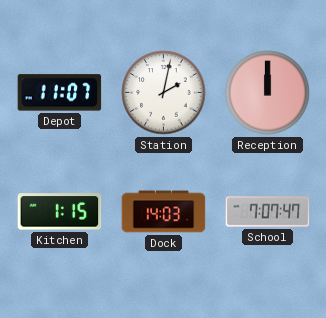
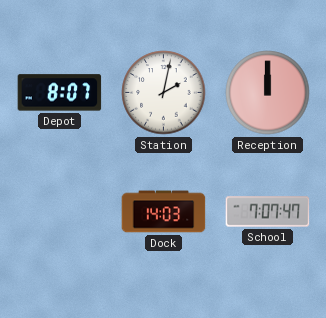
Depot: 11:07 -> 8:07 (60, 93)
Kitchen: 1:15 -> none (60, 212)
